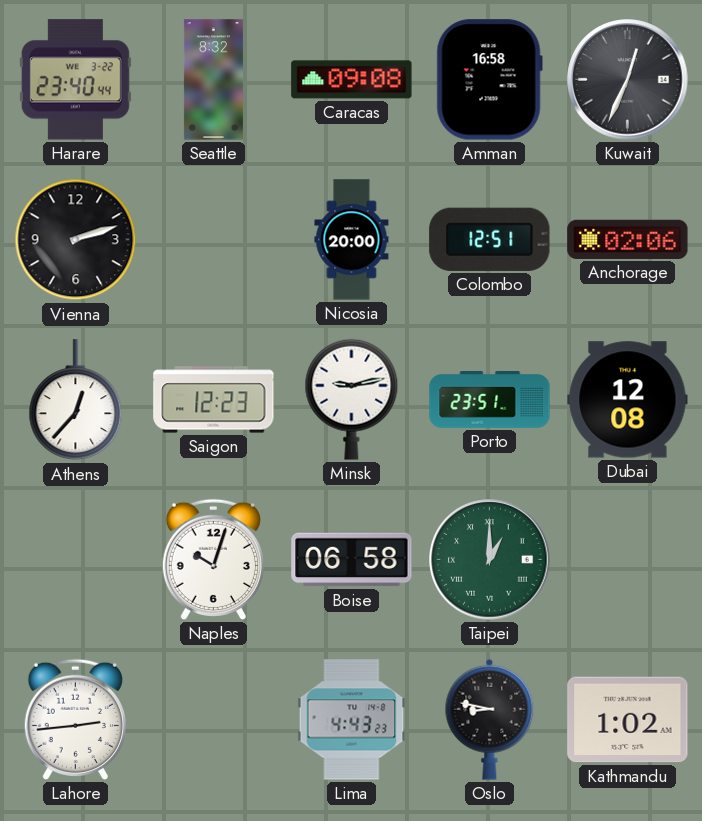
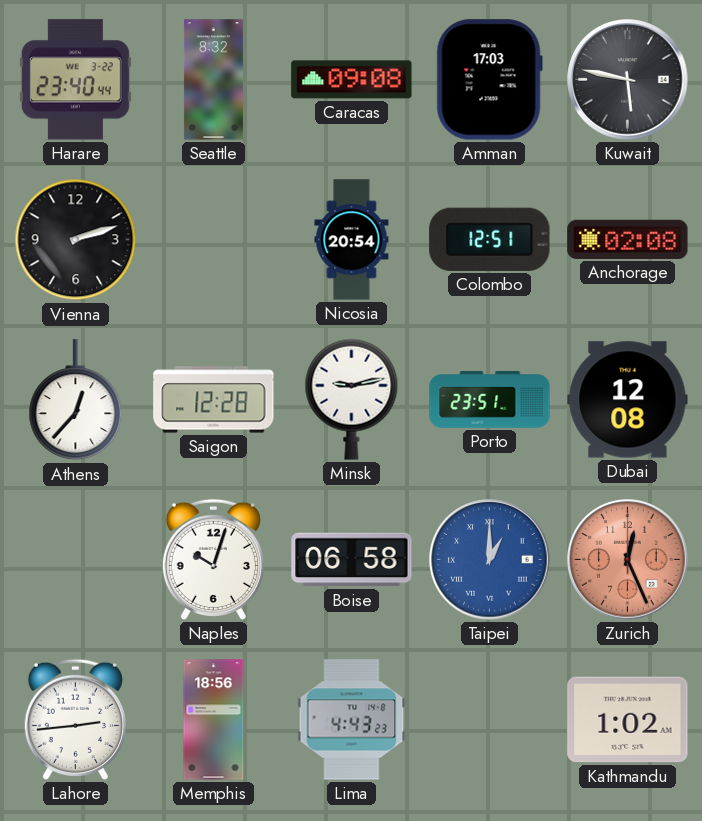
Amman: 16:58 -> 17:03 (489, 80)
Kuwait: 12:34 -> 5:47 (628, 80)
Nicosia: 20:00 -> 20:54 (352, 240)
Anchorage: 02:06 -> 02:08 (628, 239)
Saigon: 12:23 -> 12:28 (214, 400)
Taipei dial: green -> blue (490, 560)
Zurich: none -> 12:26 (628, 560)
Memphis: none -> 18:56 (214, 720)
Oslo: 8:47 -> none (490, 719)
